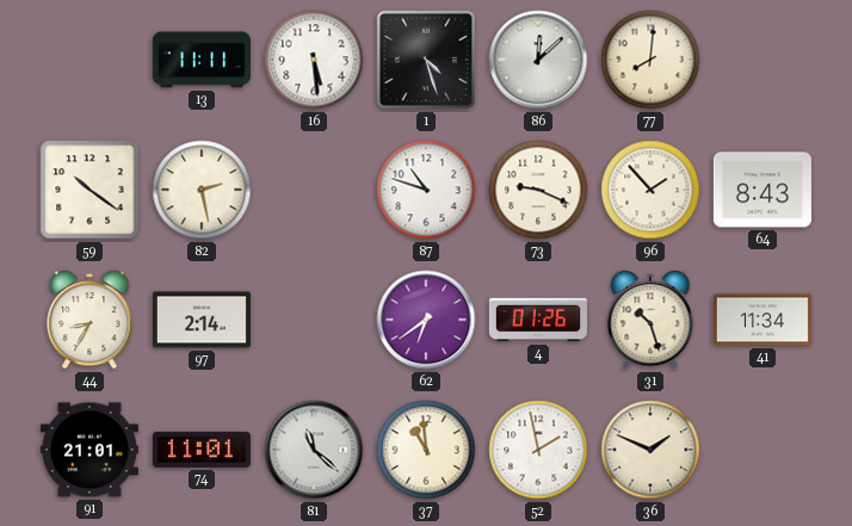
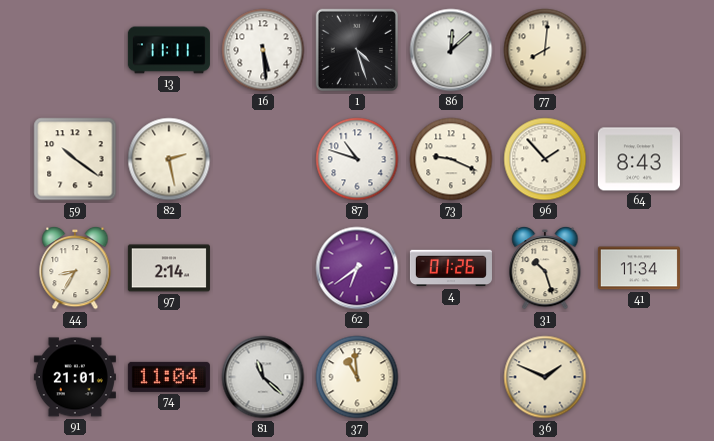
74: 11:01 -> 11:04 (169, 377)
52: 1:58 -> none (538, 450)
